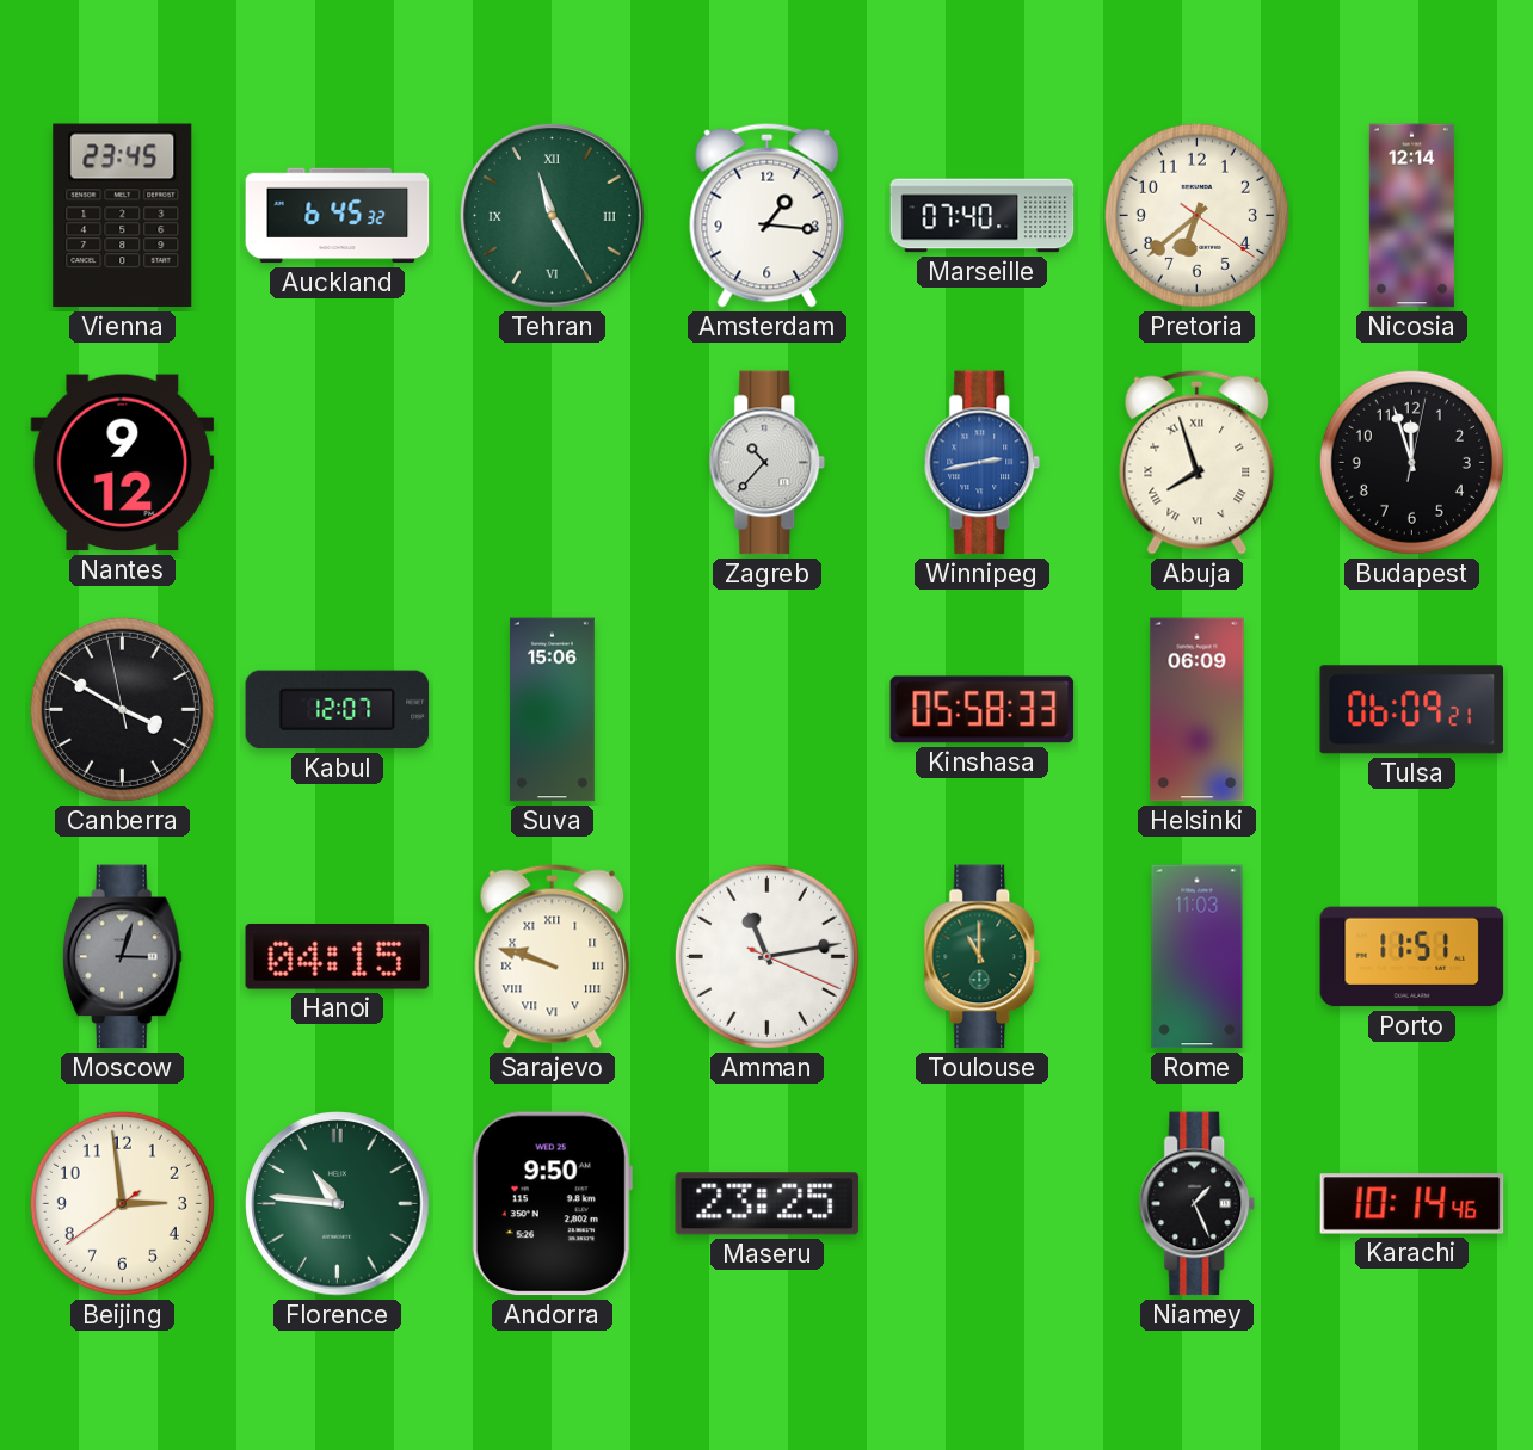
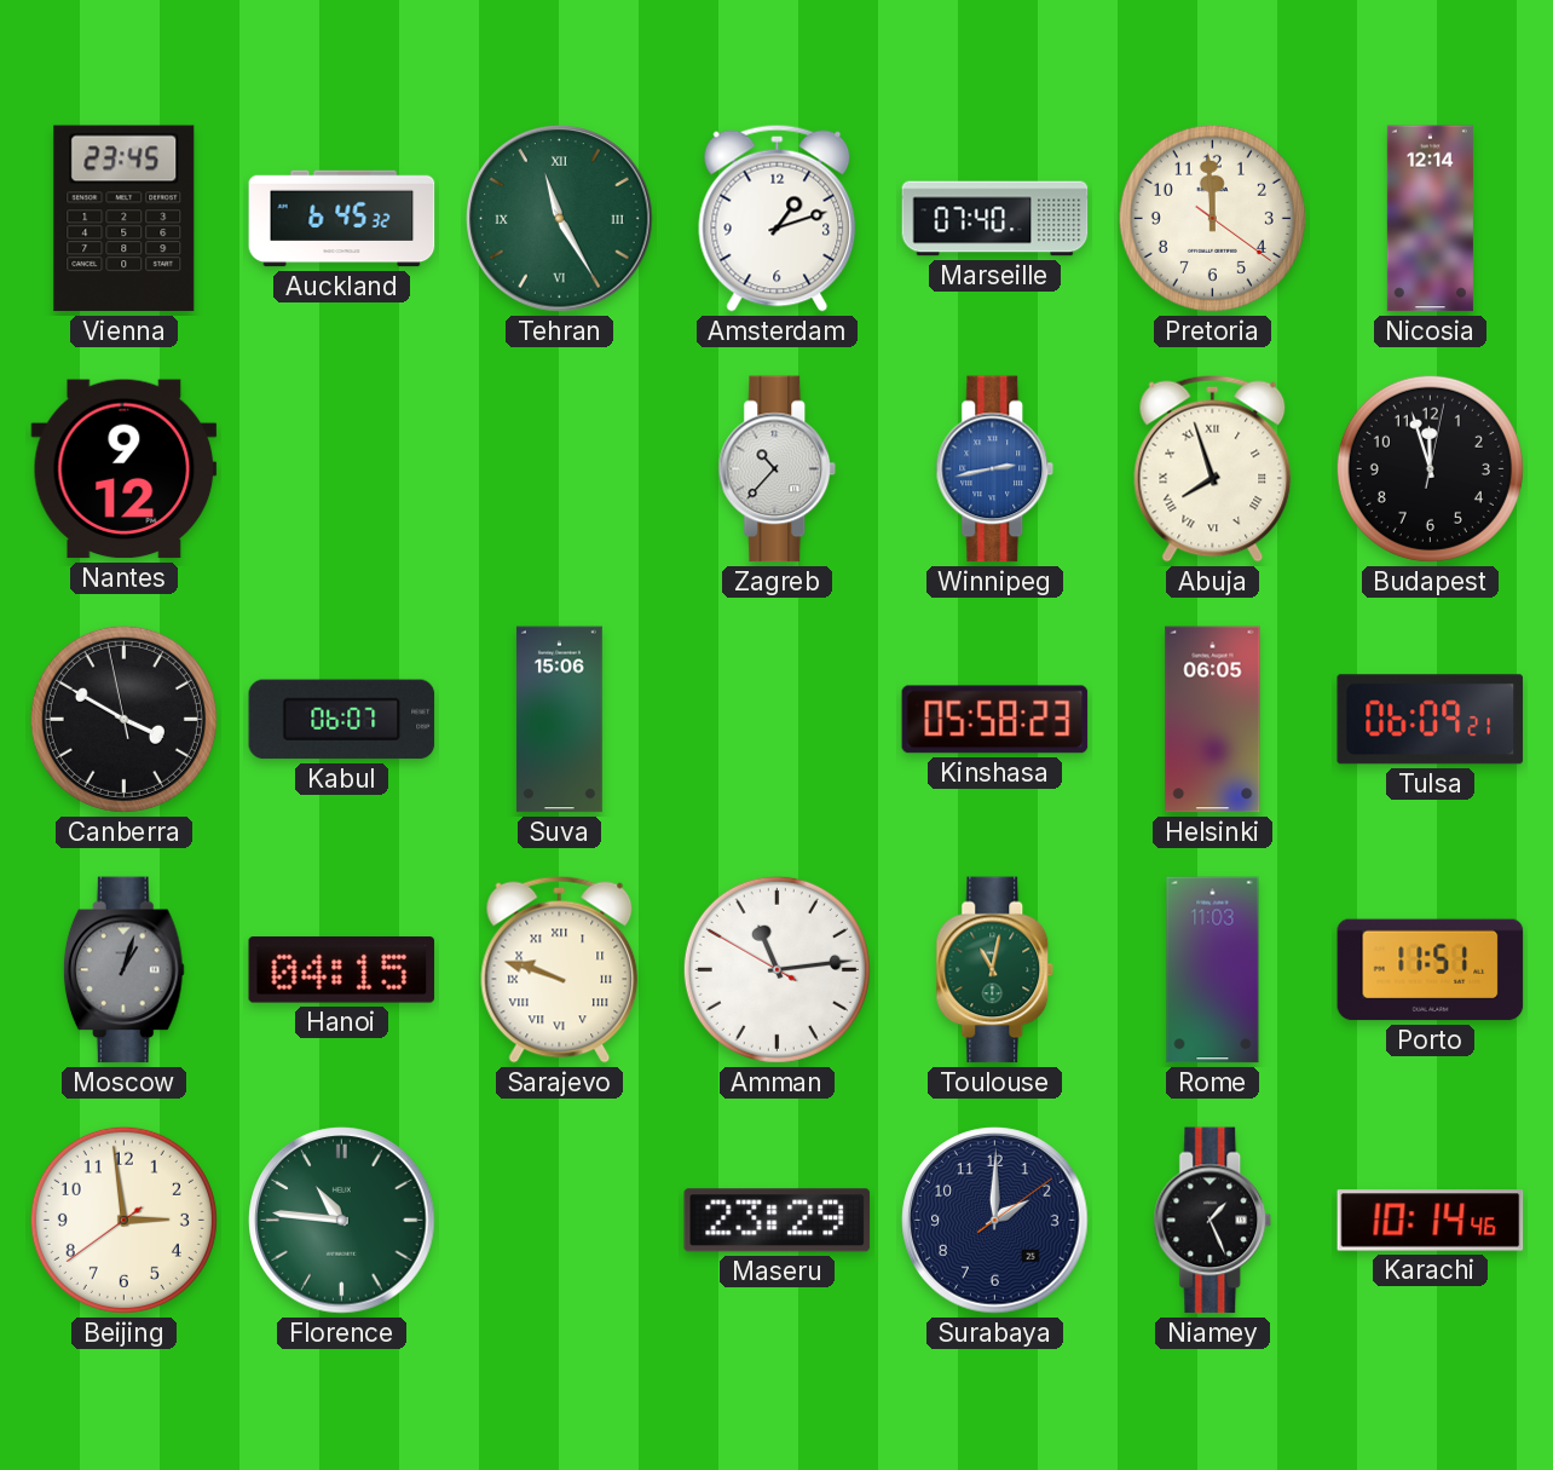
Amsterdam: 1:16 -> 1:12 (778, 218)
Pretoria: 6:38 -> 11:59 (1212, 218)
Kabul: 12:07 -> 06:07 (342, 720)
Kinshasa: 05:58:33 -> 05:58:23 (995, 720)
Helsinki: 06:09 -> 06:05 (1213, 720)
Moscow: 3:03 -> 1:03 (123, 970)
Amman: 11:13:19 -> 11:13:50 (777, 969)
Toulouse: 11:00 -> 11:02 (995, 970)
Andorra: 9:50 -> none (552, 1204)
Maseru: 23:25 -> 23:29 (778, 1221)
Surabaya: none -> 2:00 (995, 1221)
